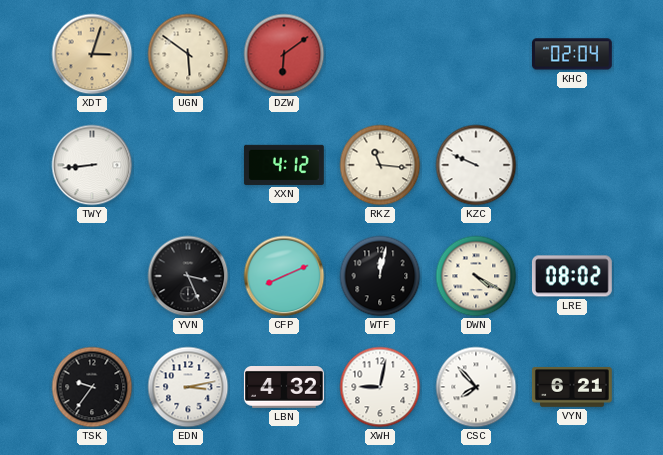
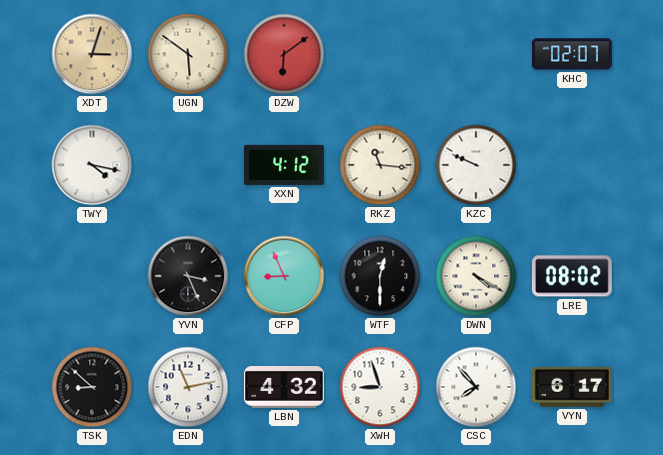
KHC: 02:04 -> 02:07 (572, 54)
TWY: 8:44 -> 4:17 (92, 165)
CFP: 8:11 -> 8:56 (284, 276)
WTF: 12:02 -> 12:30 (380, 276)
TSK: 9:36 -> 8:52 (92, 387)
EDN: 3:13 -> 11:13 (188, 387)
XWH: 9:02 -> 8:57 (380, 387)
VYN: 6:21 -> 6:17 (573, 388)
